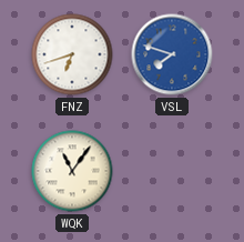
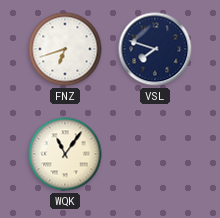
VSL dial: blue -> navy (155, 49)
